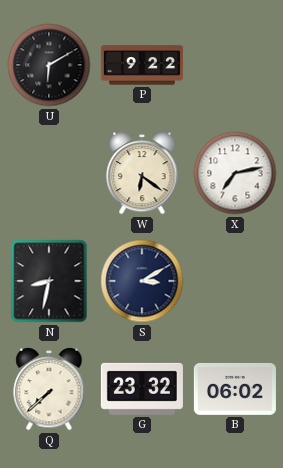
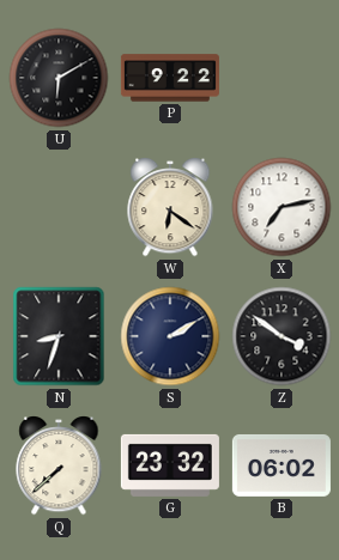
N: 8:32 -> 8:33 (59, 336)
S: 3:10 -> 2:10 (170, 336)
Z: none -> 3:51 (282, 336)
